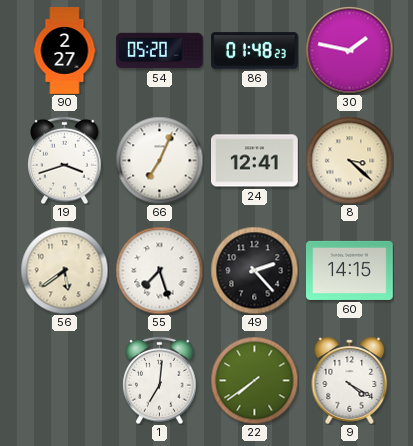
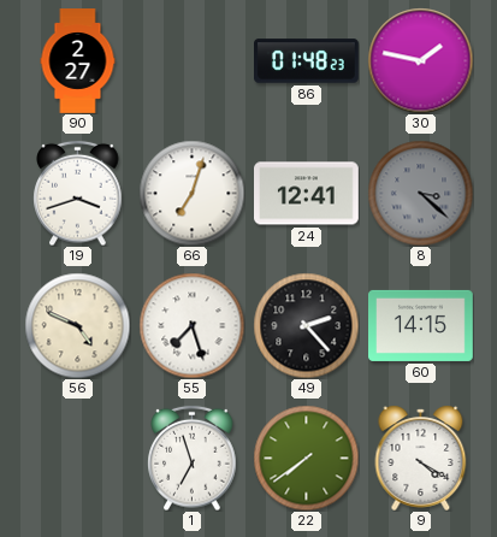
54: 05:20 -> none (160, 51)
66: 7:04 -> 7:03 (191, 193)
8 dial: cream -> grey (420, 193)
56: 5:39 -> 4:49 (77, 325)
1: 7:01 -> 6:57 (193, 458)
